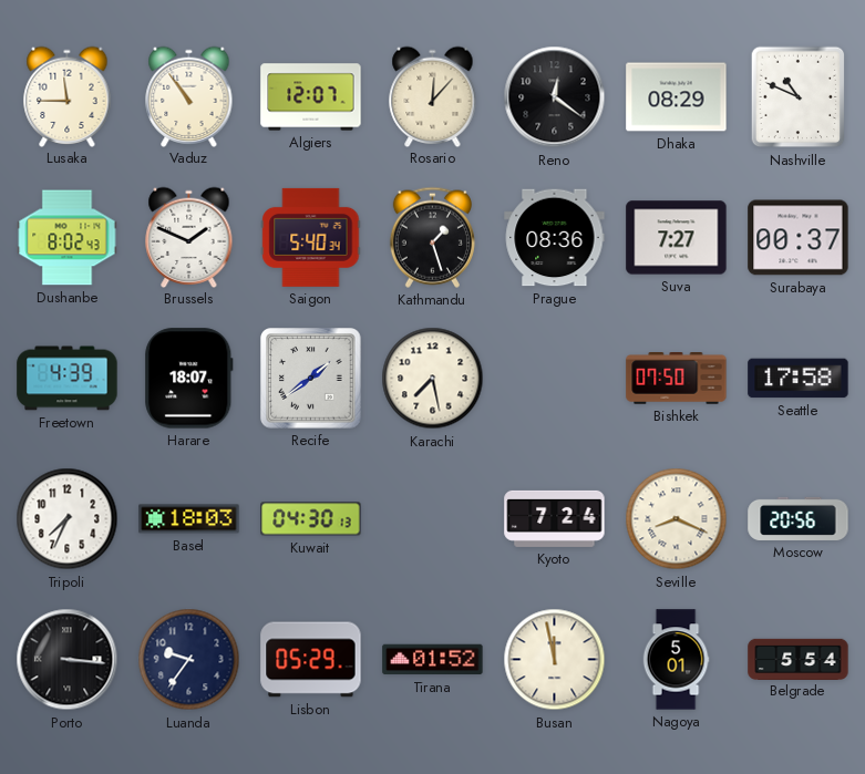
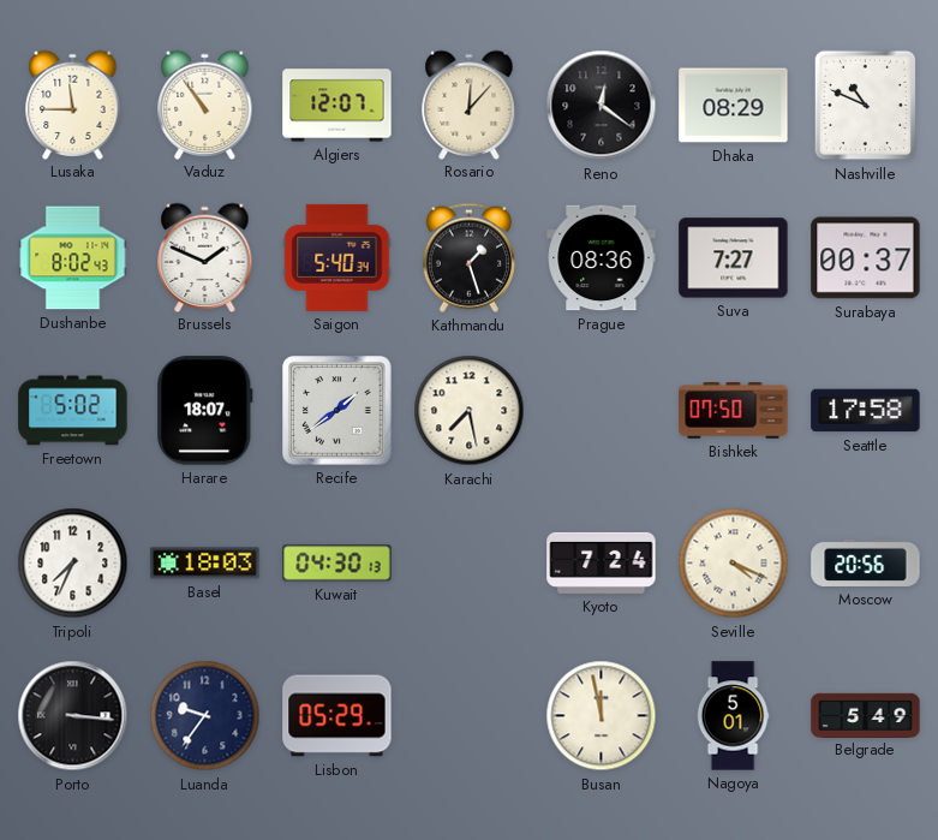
Freetown: 4:39 -> 5:02 (73, 411)
Seville: 8:19 -> 4:19 (734, 564)
Tirana: 01:52 -> none (433, 660)
Belgrade: 5:54 -> 5:49 (866, 715)
